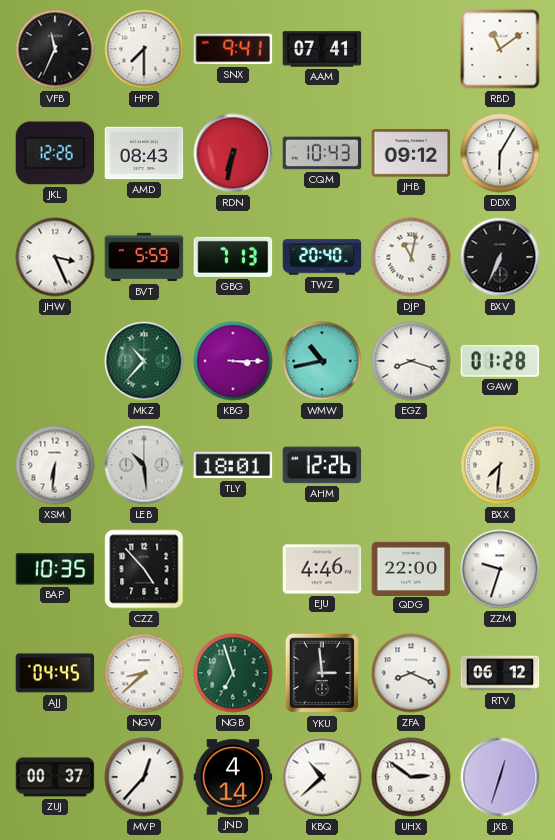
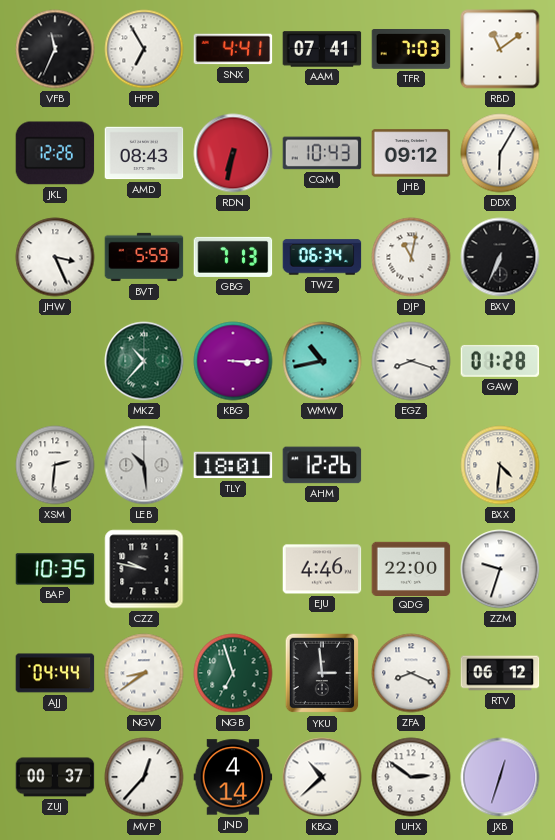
HPP: 7:30 -> 6:55 (144, 49)
SNX: 9:41 -> 4:41 (233, 49)
TFR: none -> 7:03 (411, 50)
TWZ: 20:40 -> 06:34 (322, 257)
XSM: 6:31 -> 2:31 (55, 465)
BXX: 7:31 -> 4:31 (500, 465)
CZZ: 4:53 -> 9:47 (144, 569)
AJJ: 04:45 -> 04:44 (55, 673)
NGV: 8:38 -> 8:39 (144, 673)
